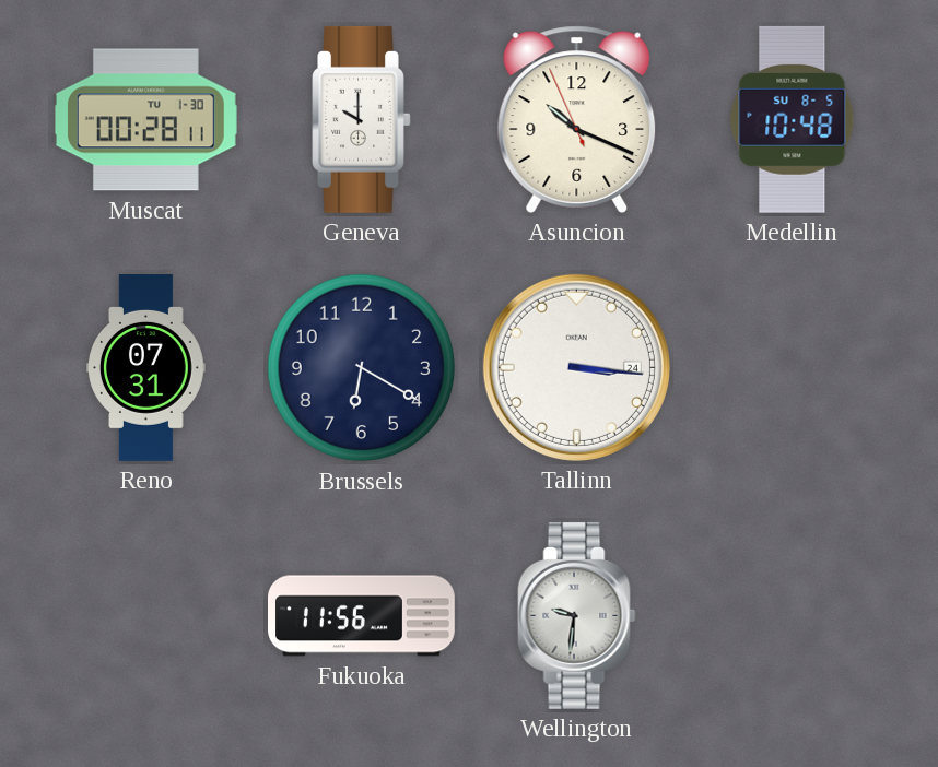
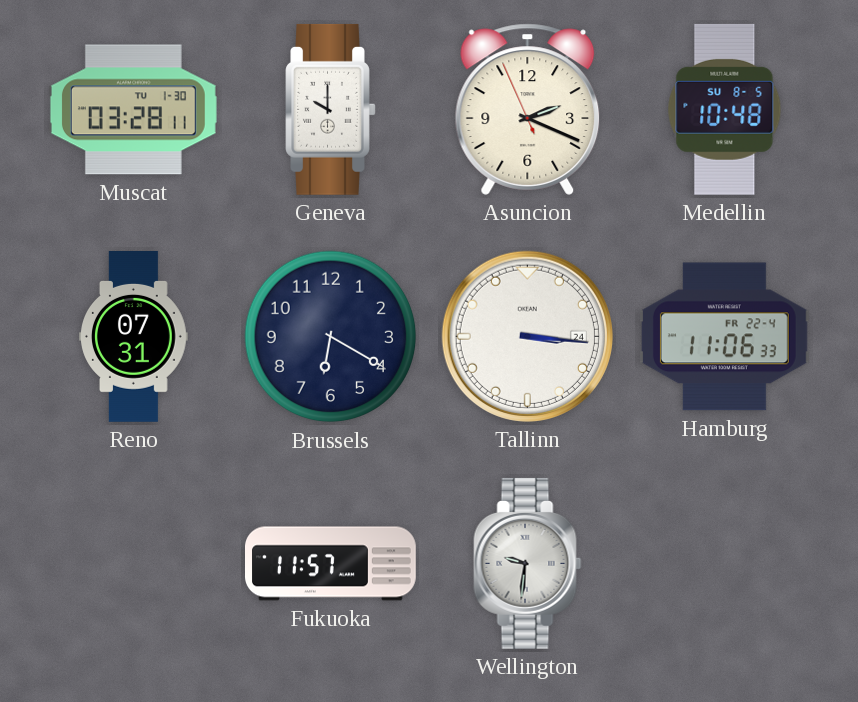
Muscat: 00:28 -> 03:28 (133, 110)
Asuncion: 10:18 -> 2:18 (528, 109)
Hamburg: none -> 11:06 (724, 337)
Fukuoka: 11:56 -> 11:57 (331, 564)
